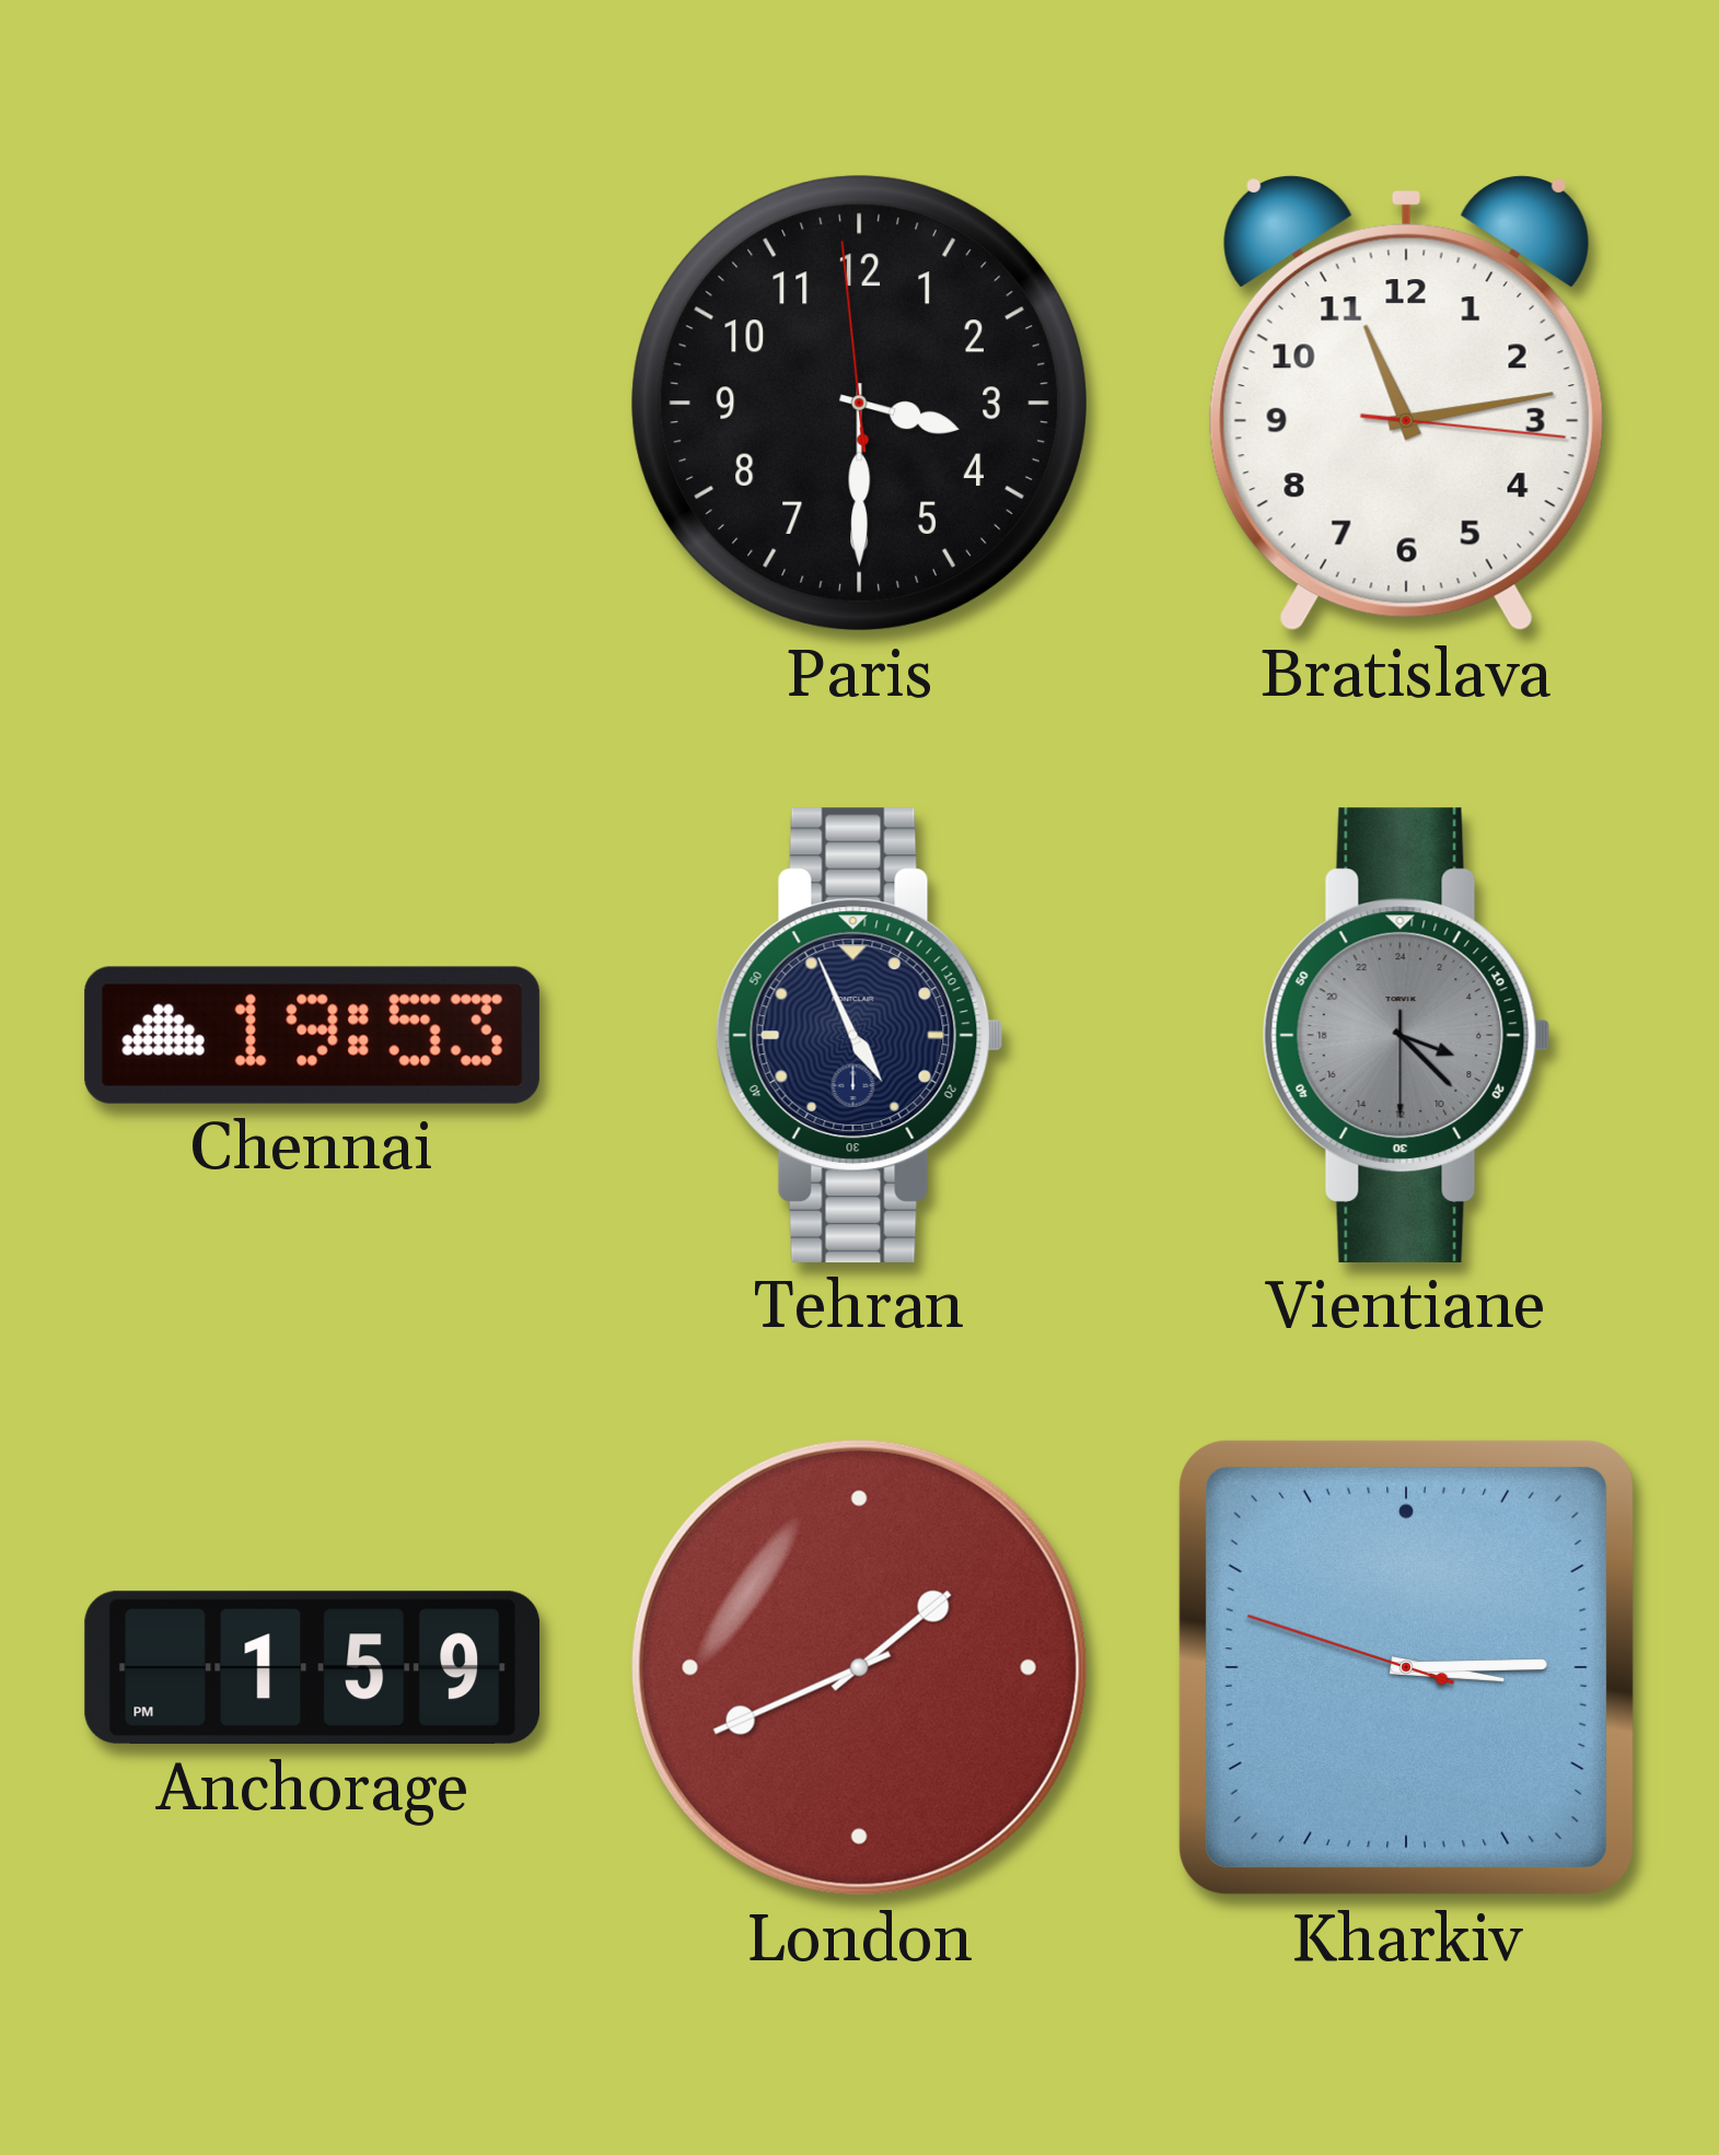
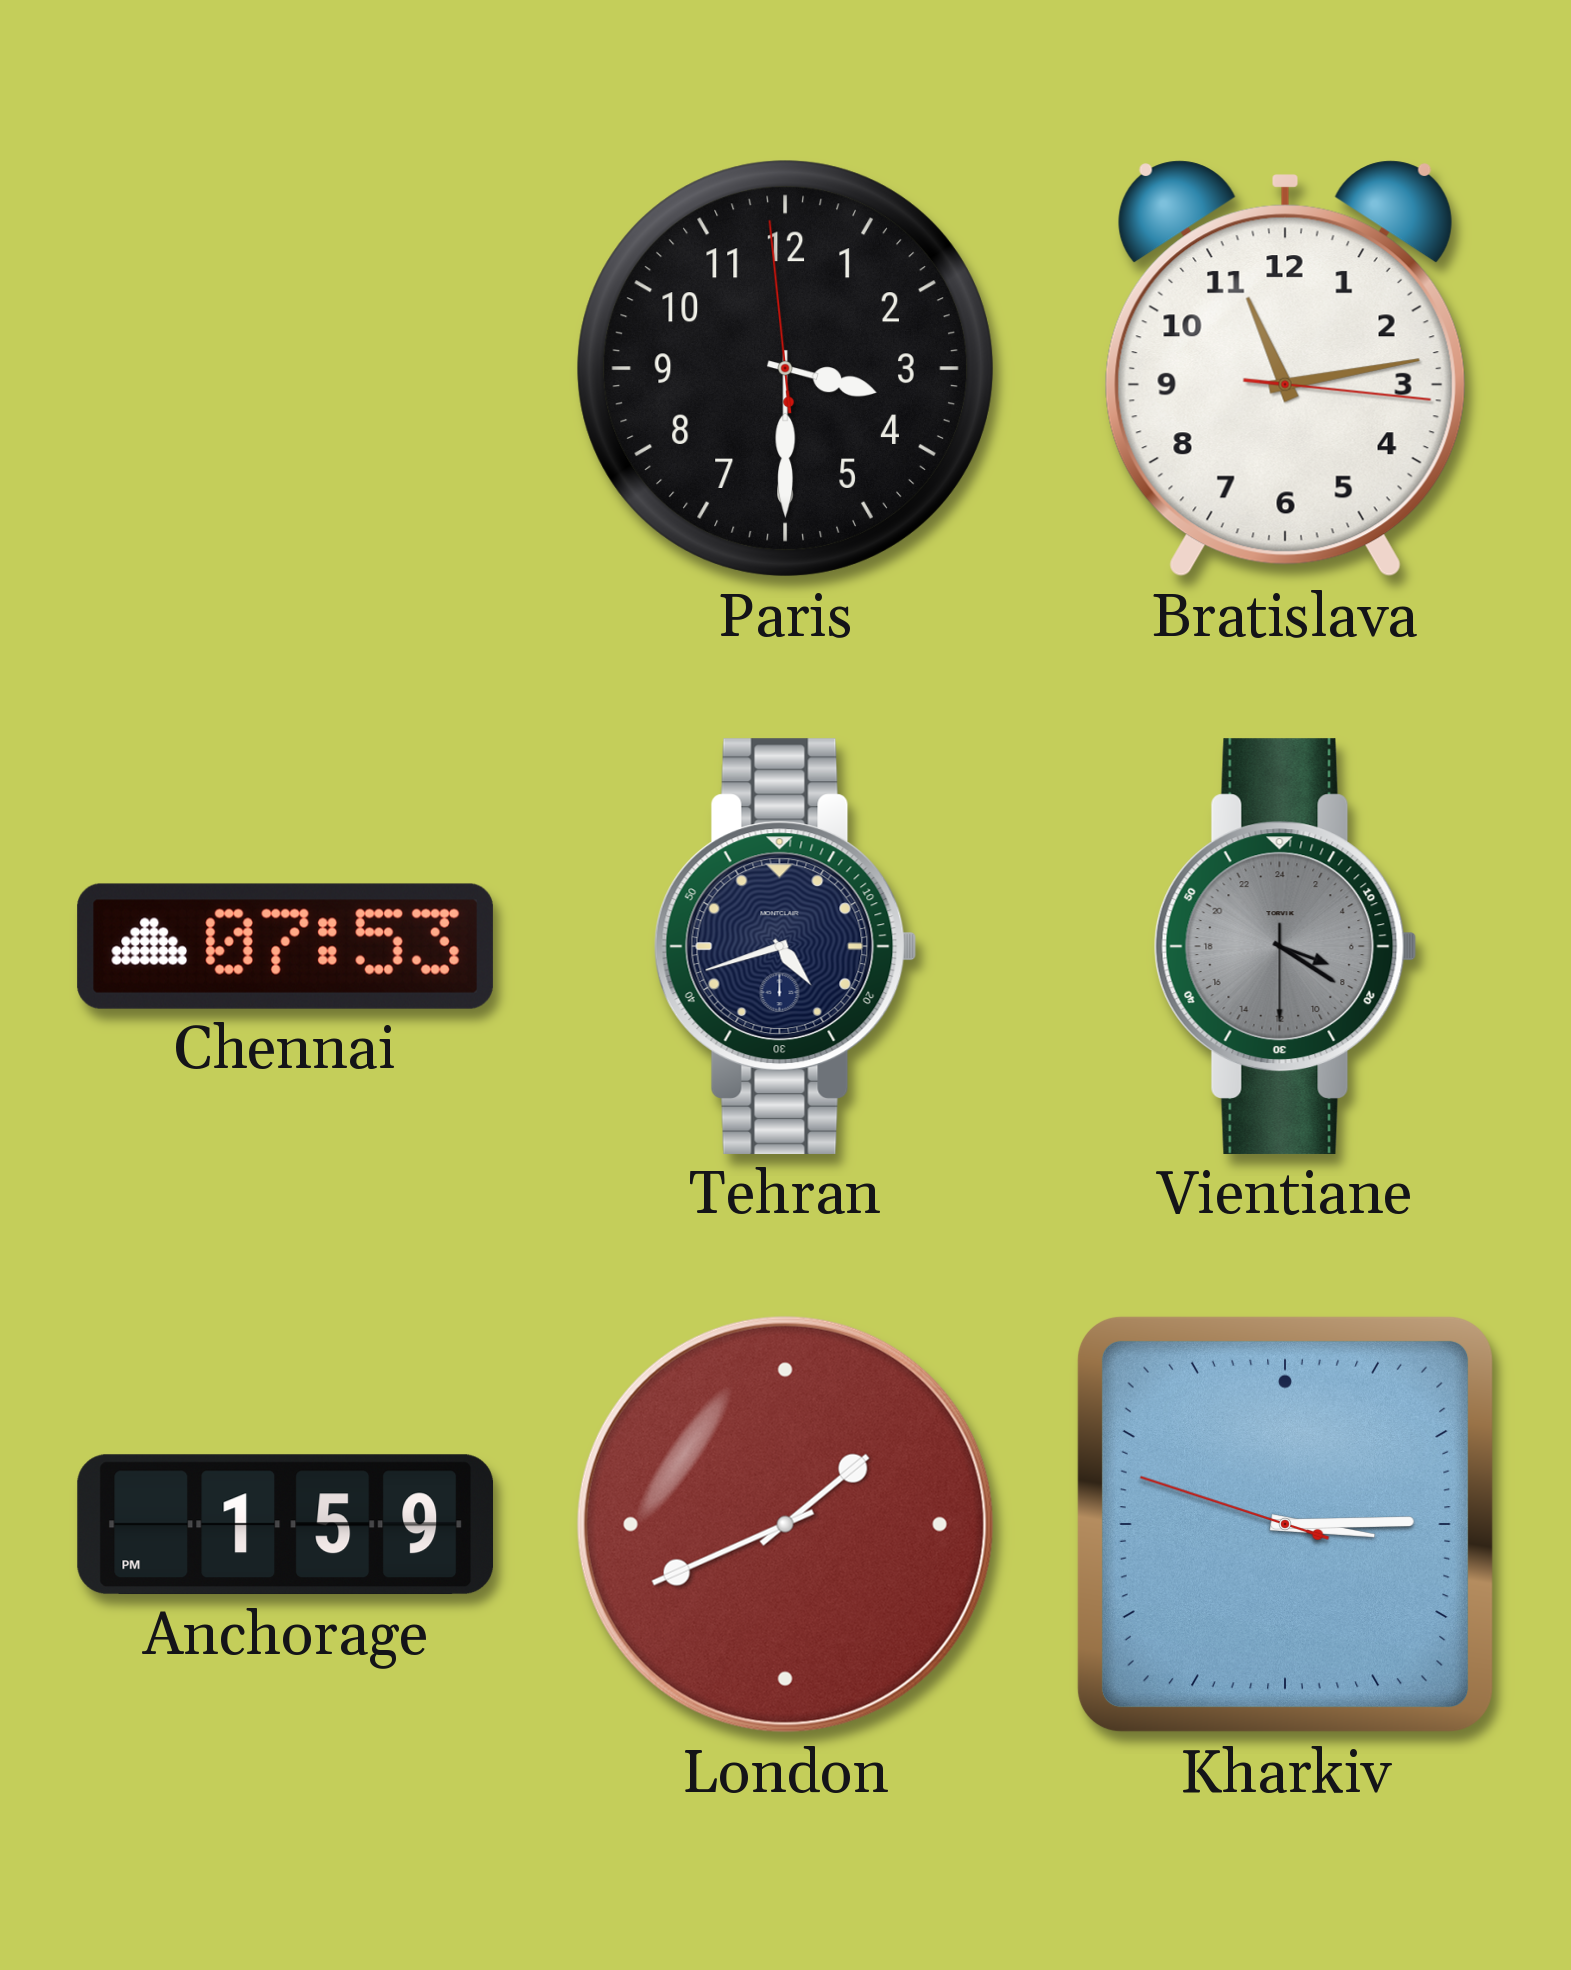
Chennai: 19:53 -> 07:53 (285, 946)
Tehran: 4:56 -> 4:42 (785, 946)
Vientiane: 7:22 -> 7:20 (1285, 946)
